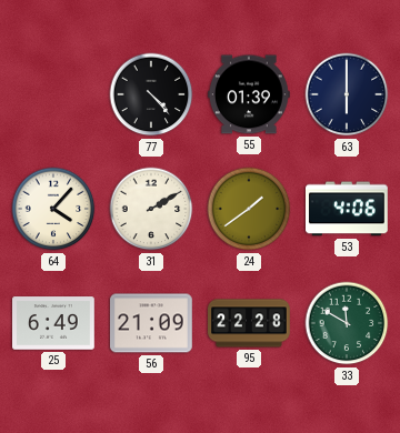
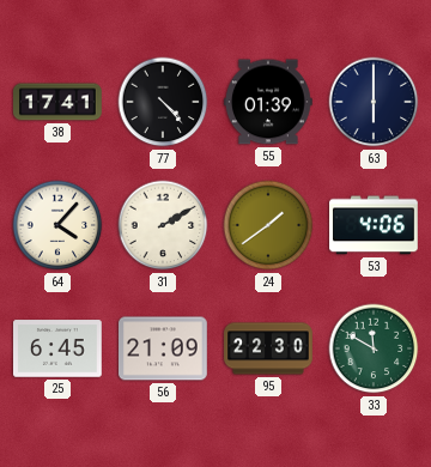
38: none -> 17:41 (59, 102)
25: 6:49 -> 6:45 (59, 348)
95: 22:28 -> 22:30 (268, 348)
